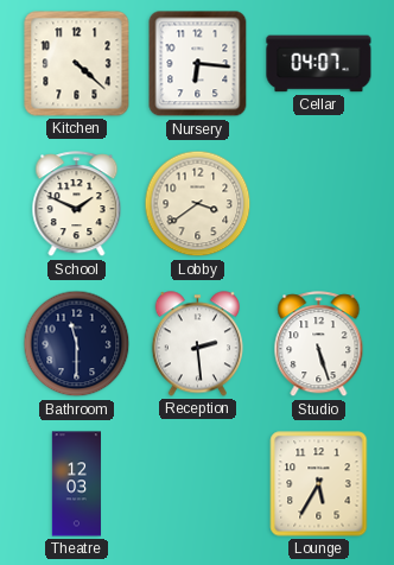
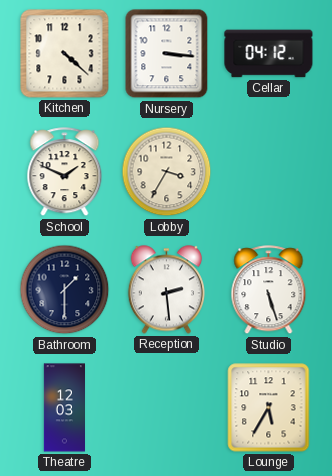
Nursery: 6:16 -> 3:16 (167, 54)
Cellar: 04:07 -> 04:12 (269, 54)
Lobby: 3:39 -> 3:35 (167, 172)
Bathroom: 11:30 -> 1:30 (65, 290)
